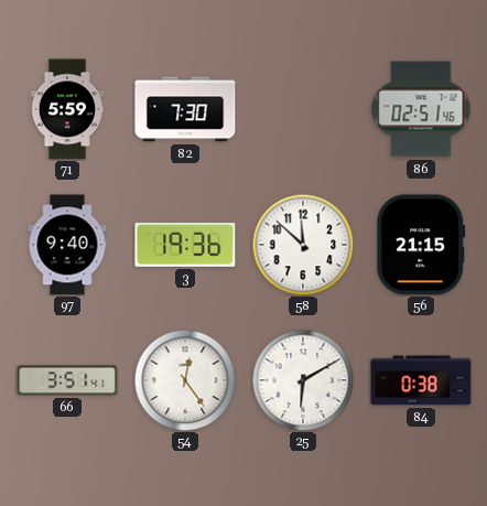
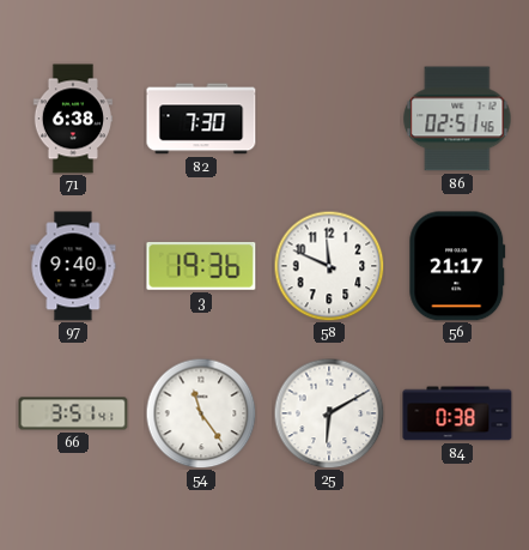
71: 5:59 -> 6:38 (73, 119)
58: 11:52 -> 11:49 (329, 266)
56: 21:15 -> 21:17 (457, 266)
54: 12:24 -> 11:24 (201, 413)
